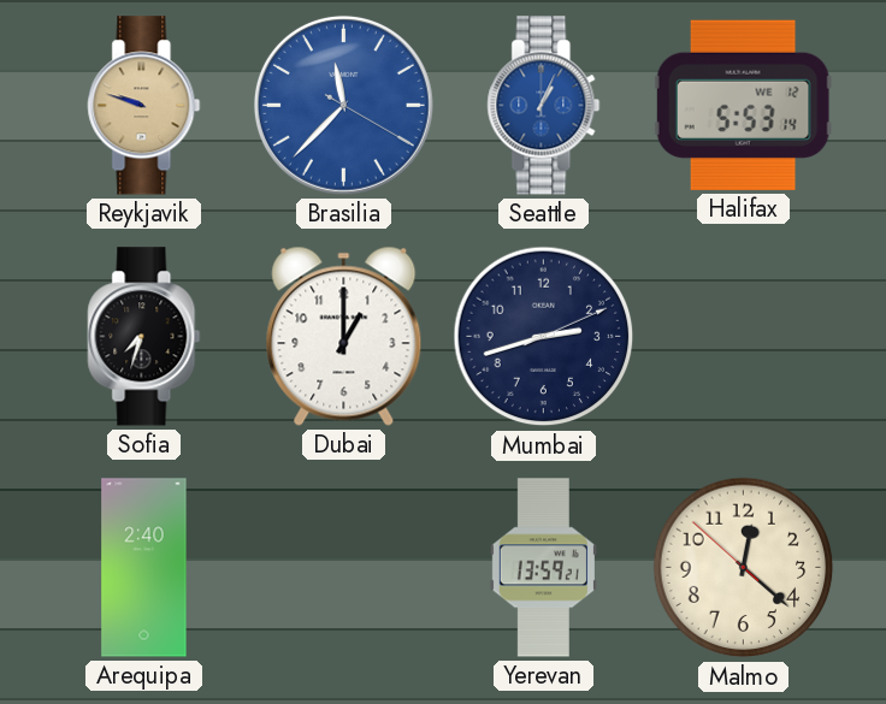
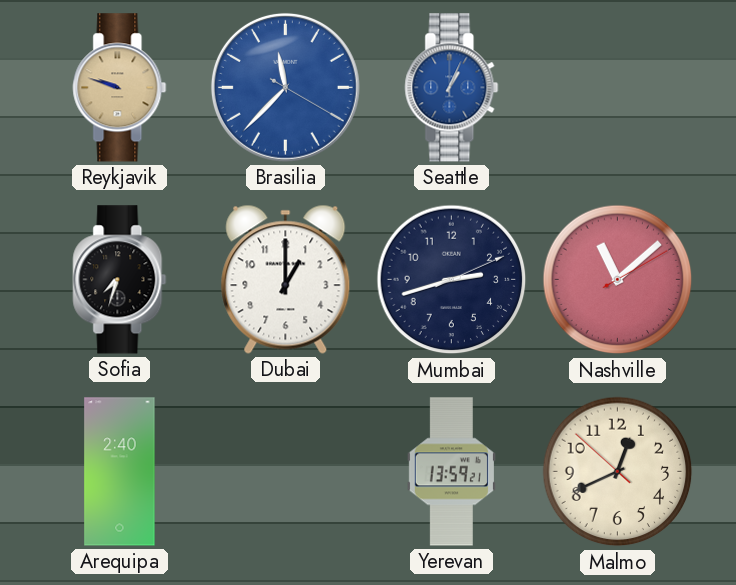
Halifax: 5:53 -> none (743, 105)
Nashville: none -> 11:08 (618, 280)
Malmo: 12:21 -> 12:40 (618, 472)
